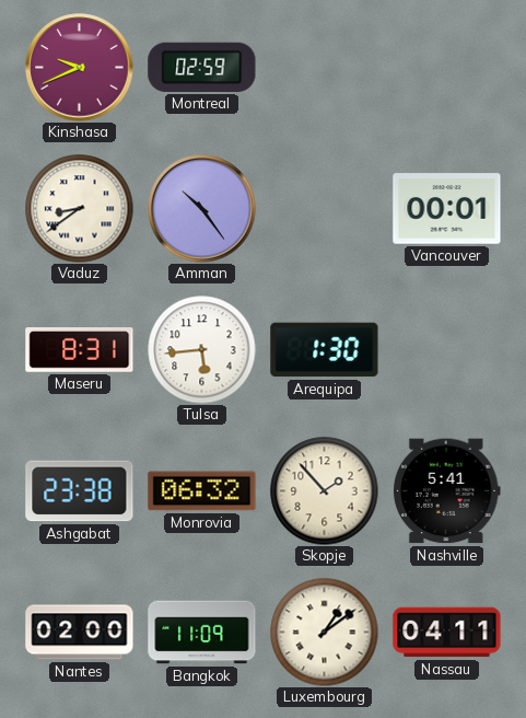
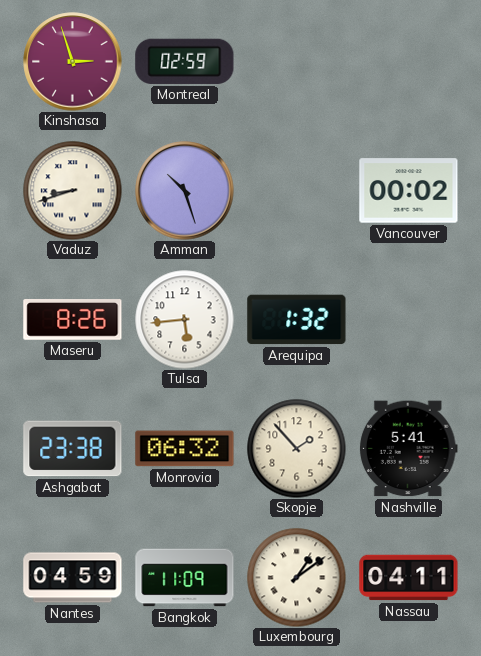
Kinshasa: 9:41 -> 2:57 (73, 62)
Vaduz: 8:39 -> 8:42 (73, 191)
Amman: 10:24 -> 10:27 (185, 191)
Vancouver: 00:01 -> 00:02 (409, 191)
Maseru: 8:31 -> 8:26 (73, 320)
Arequipa: 1:30 -> 1:32 (297, 320)
Nantes: 02:00 -> 04:59 (73, 578)
